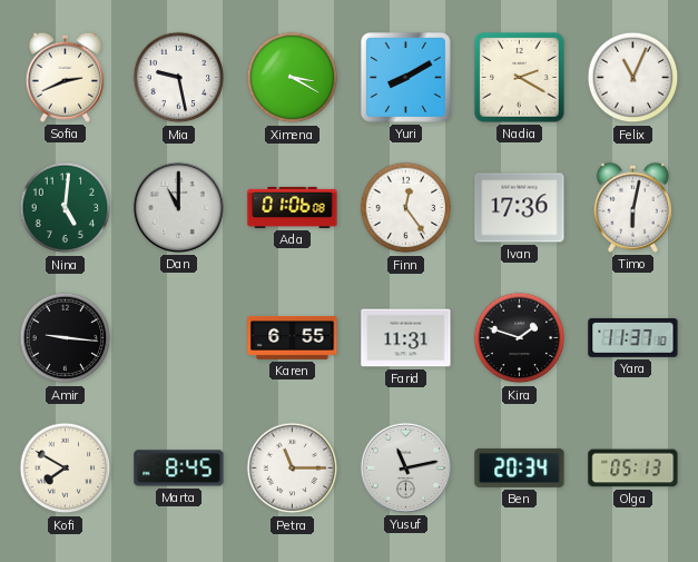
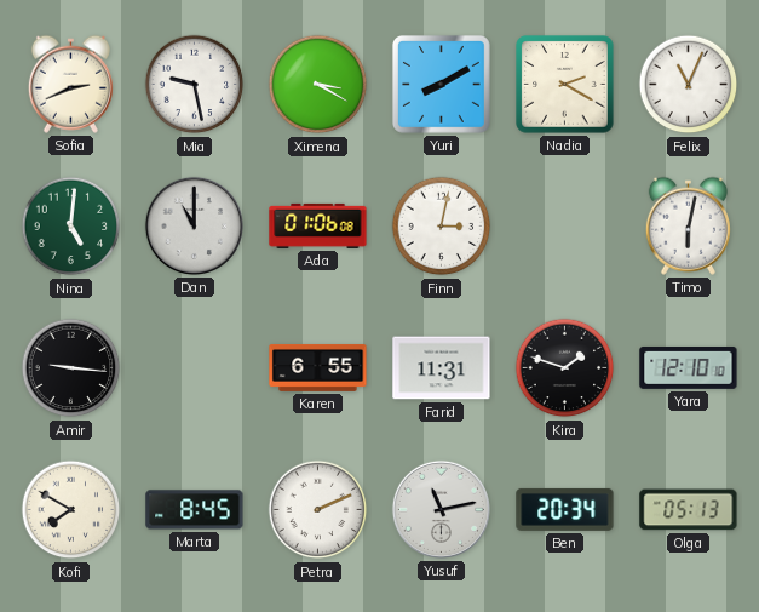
Finn: 12:24 -> 3:02 (442, 227)
Ivan: 17:36 -> none (520, 208)
Yara: 11:37 -> 12:10 (689, 367)
Petra: 11:15 -> 2:11 (318, 510)
